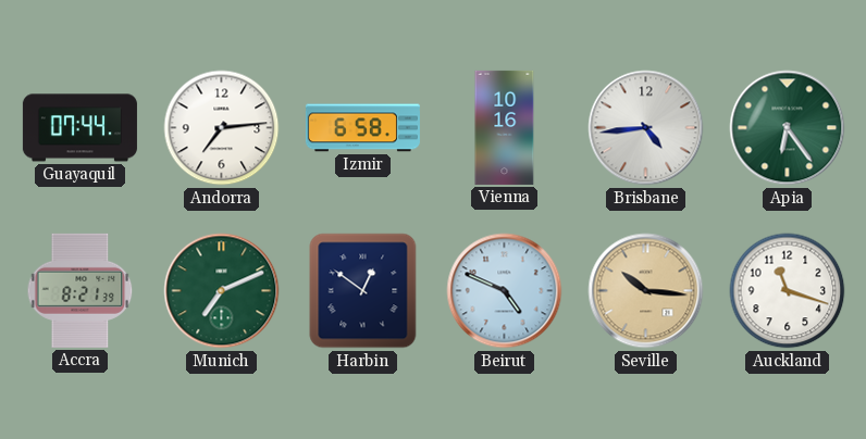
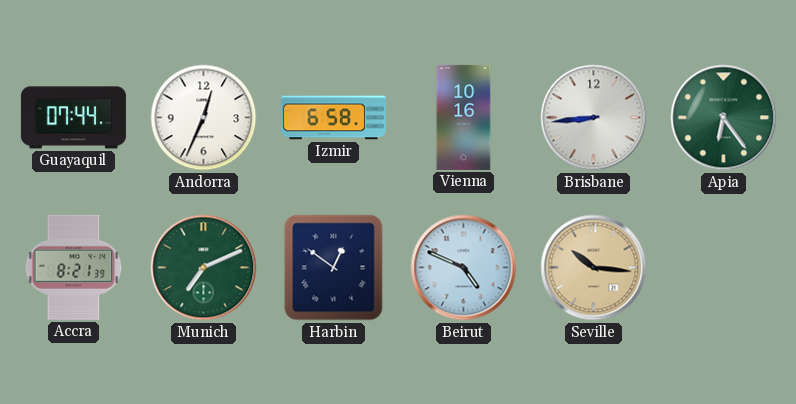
Andorra: 7:14 -> 12:34 (204, 118)
Brisbane: 4:44 -> 8:44 (594, 118)
Auckland: 11:18 -> none (788, 291)
